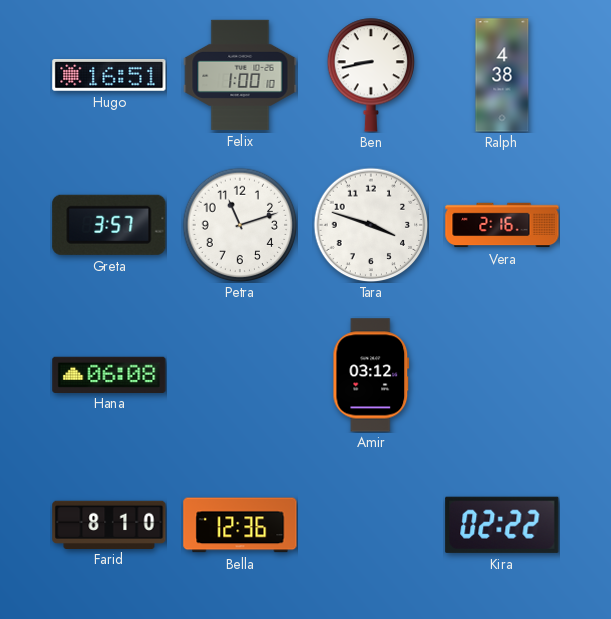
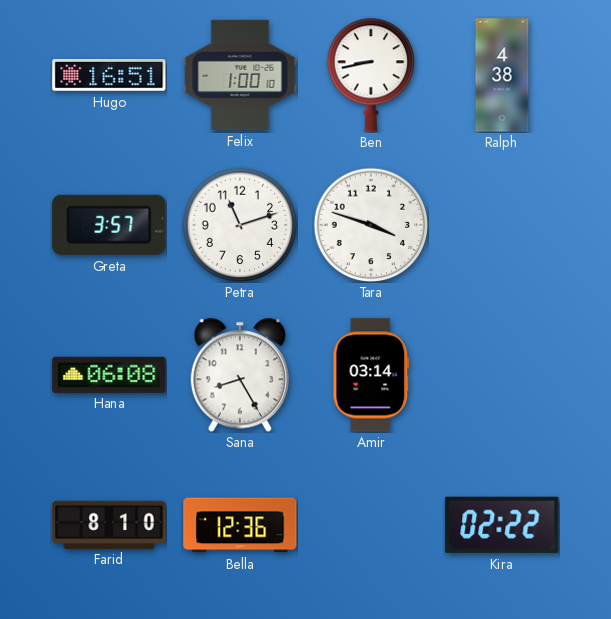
Vera: 2:16 -> none (502, 225)
Sana: none -> 8:25 (240, 375)
Amir: 03:12 -> 03:14 (371, 375)
